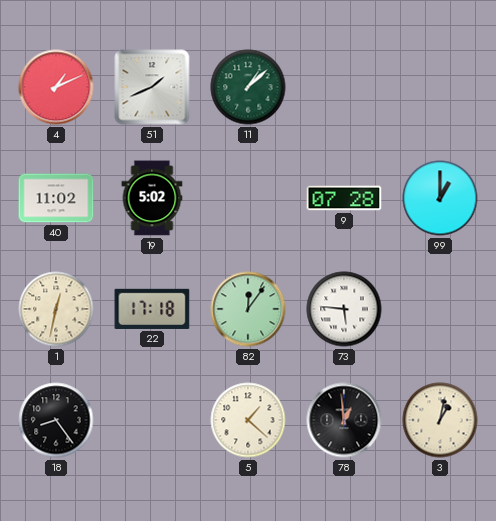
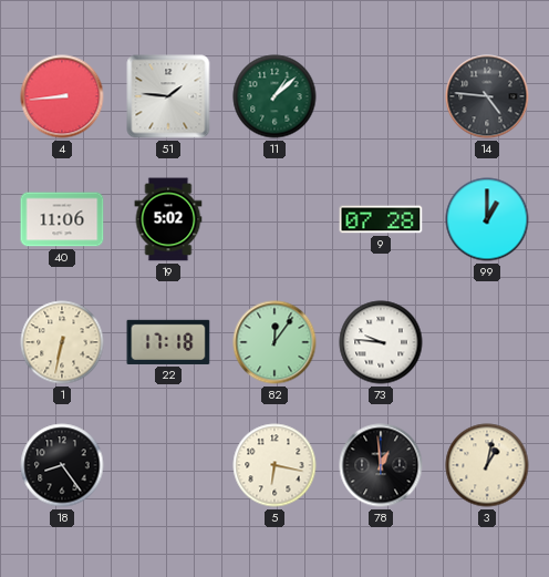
4: 1:11 -> 8:44 (62, 96)
51: 1:41 -> 1:46 (168, 96)
14: none -> 4:46 (487, 96)
40: 11:02 -> 11:06 (62, 219)
1: 12:32 -> 6:32 (62, 342)
73: 5:46 -> 9:46 (381, 342)
5: 1:22 -> 6:17 (274, 465)
